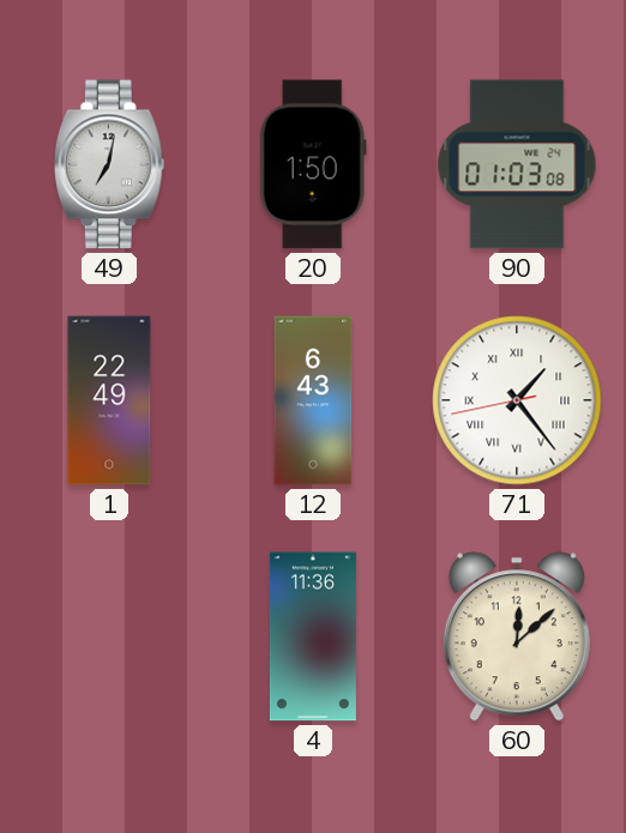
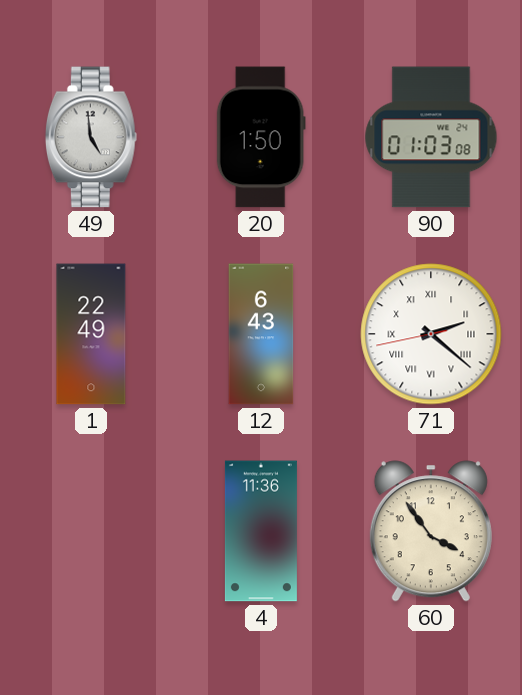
49: 7:02 -> 4:59 (91, 137)
71: 1:23 -> 2:21 (431, 334)
60: 12:08 -> 3:54 (431, 531)
